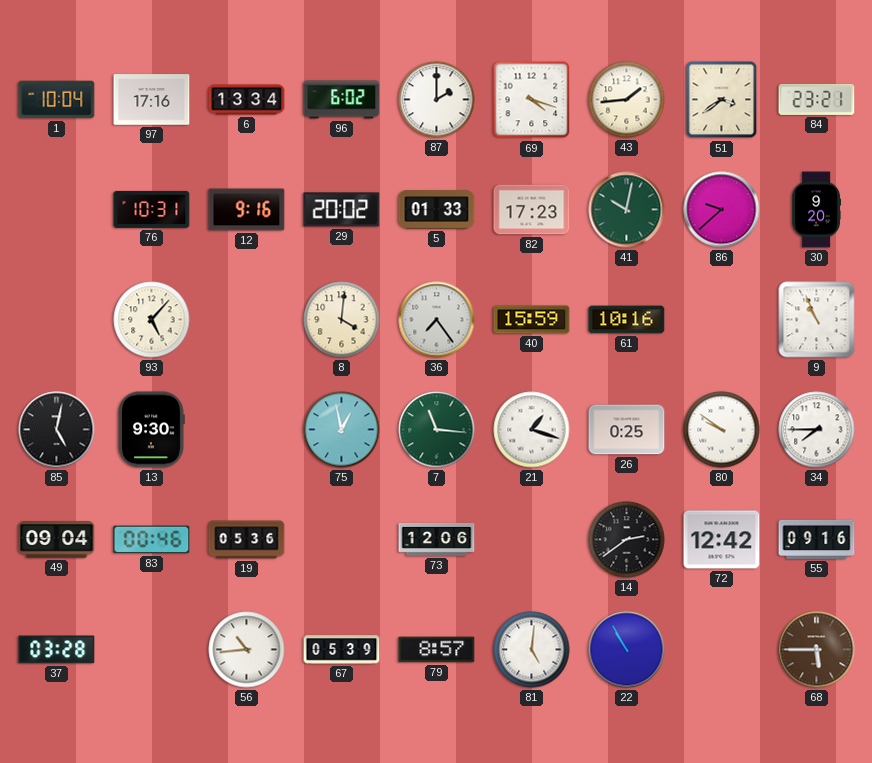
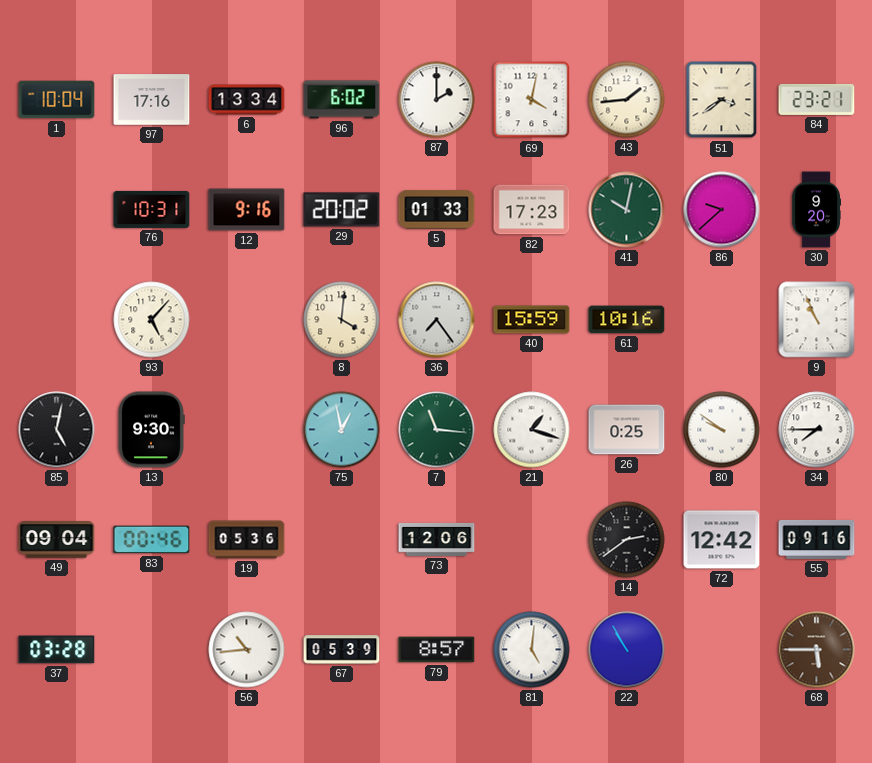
69: 4:18 -> 4:02 (532, 100)
